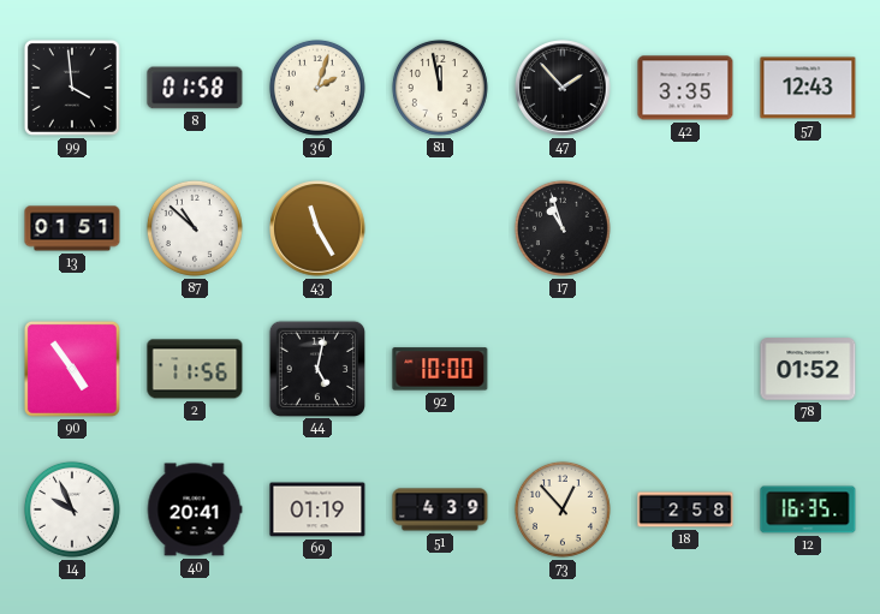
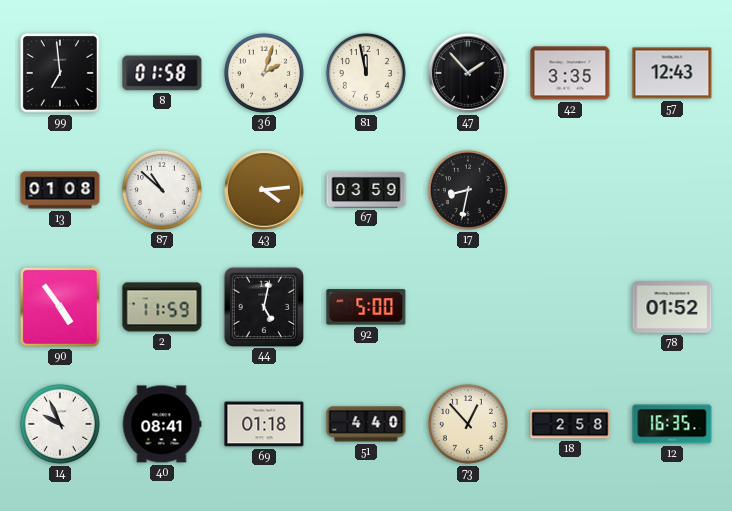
99: 3:59 -> 6:59 (60, 73)
13: 01:51 -> 01:08 (60, 190)
43: 11:25 -> 4:14 (264, 190)
67: none -> 03:59 (366, 190)
17: 10:57 -> 8:32 (468, 190)
2: 11:56 -> 11:59 (162, 307)
92: 10:00 -> 5:00 (366, 307)
40: 20:41 -> 08:41 (162, 424)
69: 01:19 -> 01:18 (264, 424)
51: 4:39 -> 4:40 (366, 424)
